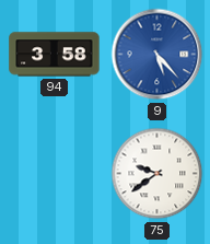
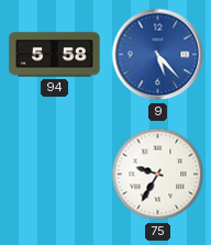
94: 3:58 -> 5:58 (55, 55)
75: 9:39 -> 9:35 (158, 175)
